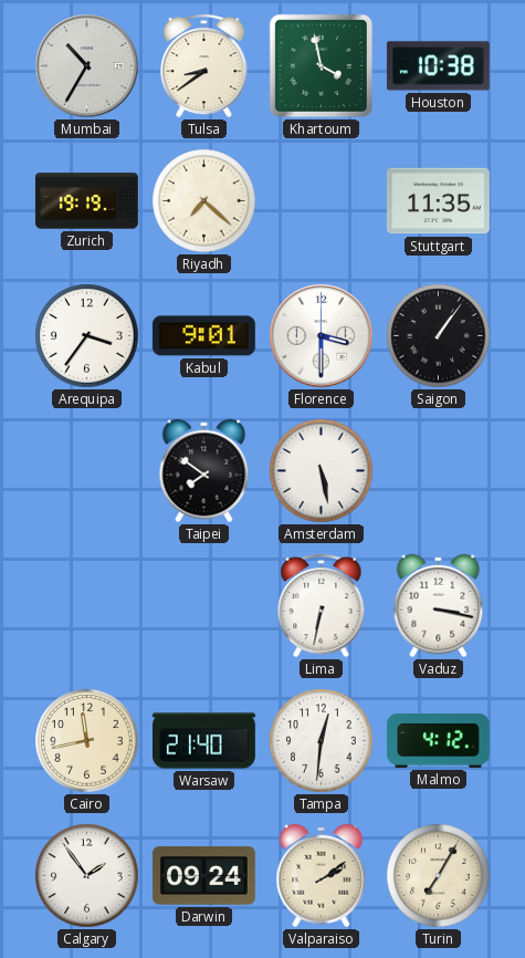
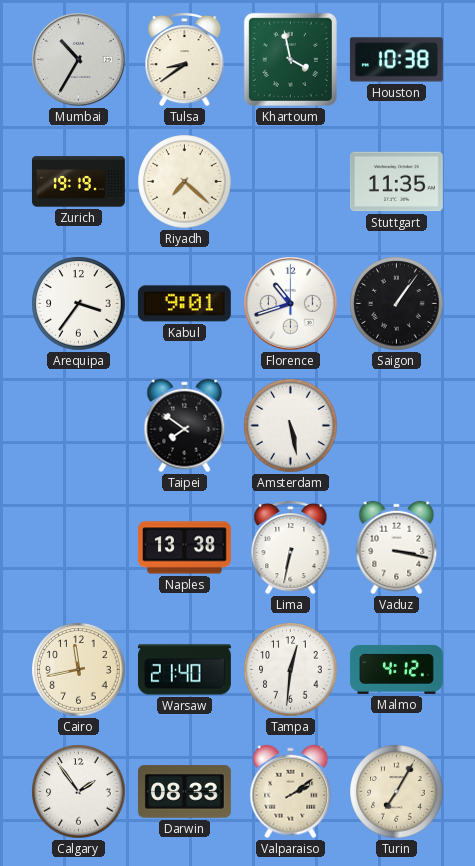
Florence: 3:30 -> 10:42 (291, 304)
Naples: none -> 13:38 (184, 548)
Darwin: 09:24 -> 08:33 (184, 792)
